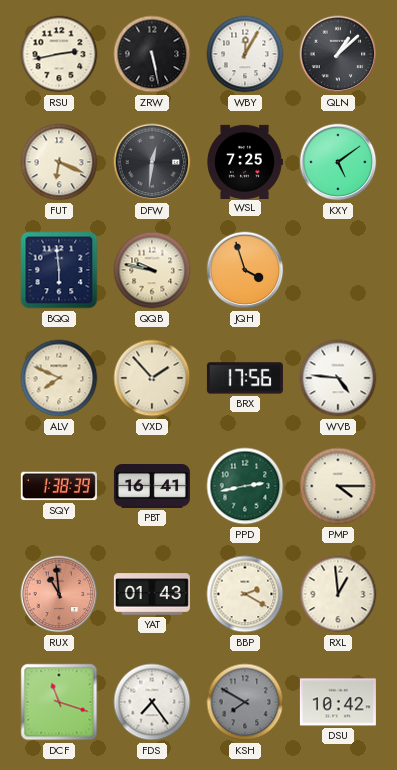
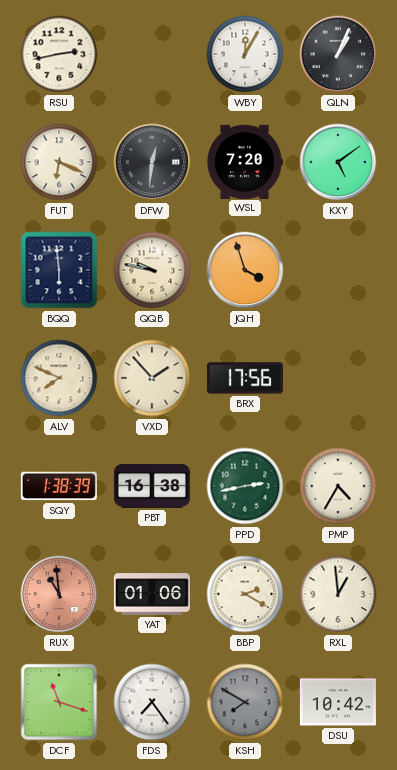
ZRW: 5:28 -> none (152, 54)
QLN: 1:08 -> 1:04 (338, 54)
WSL: 7:25 -> 7:20 (245, 161)
WVB: 4:46 -> none (338, 378)
PBT: 16:41 -> 16:38 (152, 487)
PMP: 4:15 -> 4:35 (338, 486)
YAT: 01:43 -> 01:06 (152, 594)
